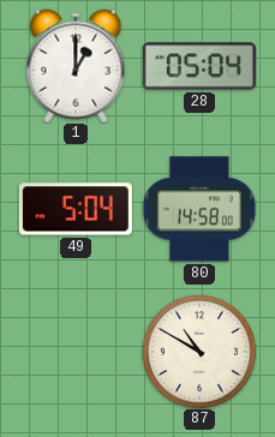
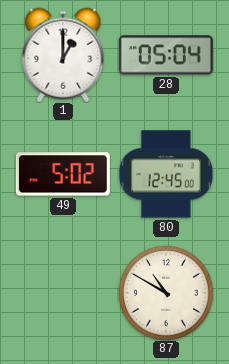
49: 5:04 -> 5:02 (63, 174)
80: 14:58 -> 12:45 (166, 174)
